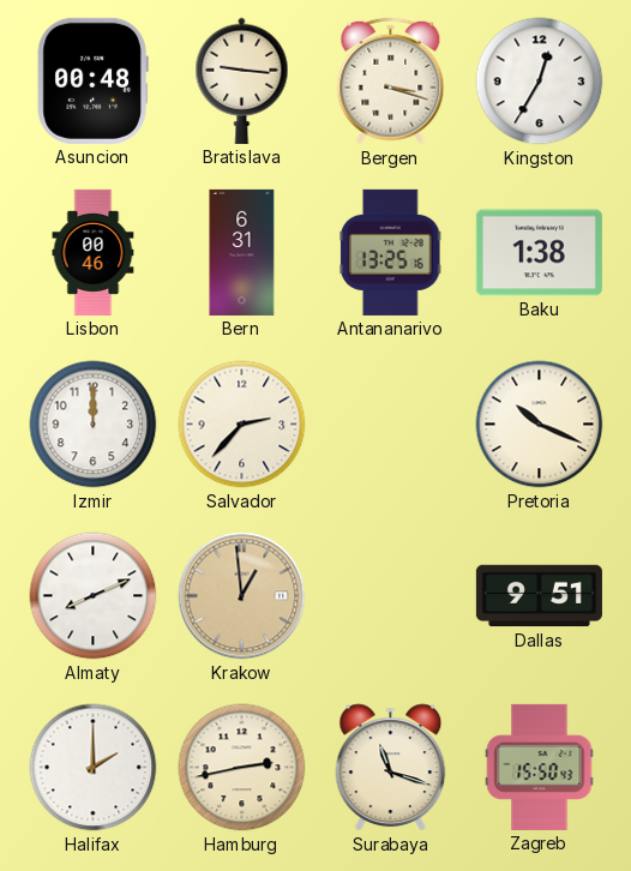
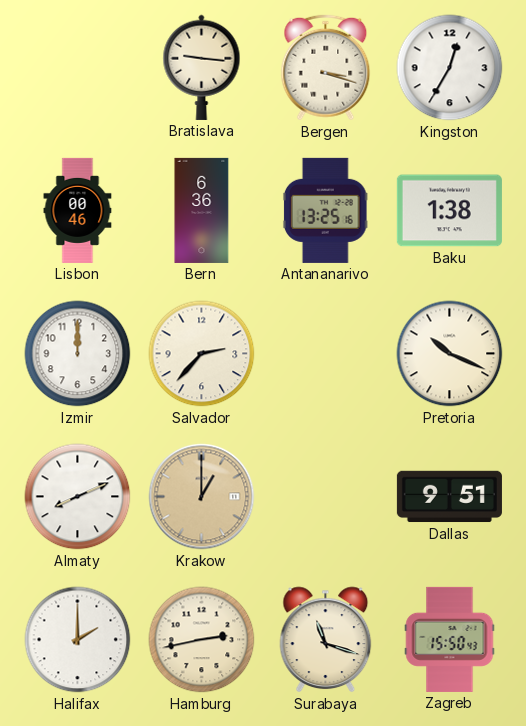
Asuncion: 00:48 -> none (92, 80)
Bern: 6:31 -> 6:36 (202, 210)
Krakow: 12:59 -> 1:00 (202, 497)
